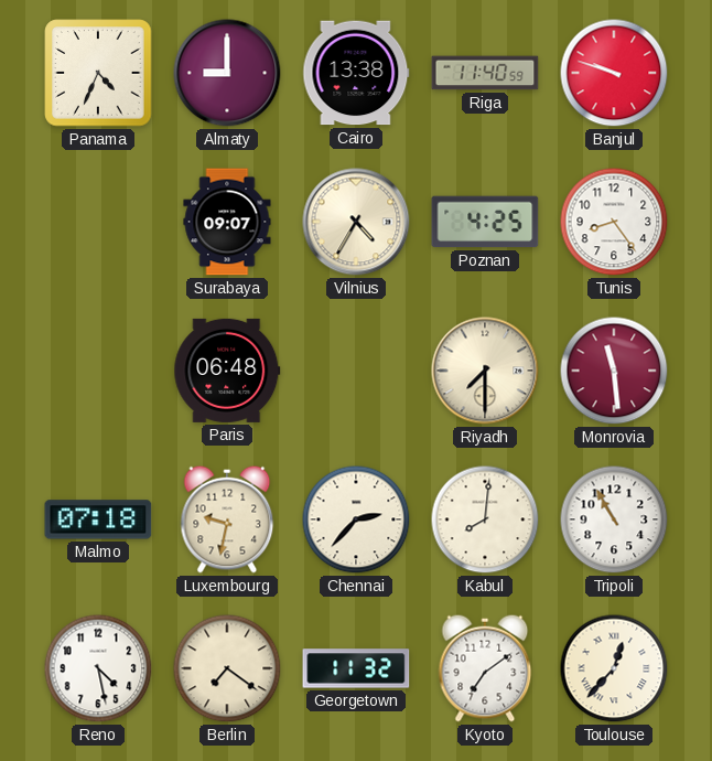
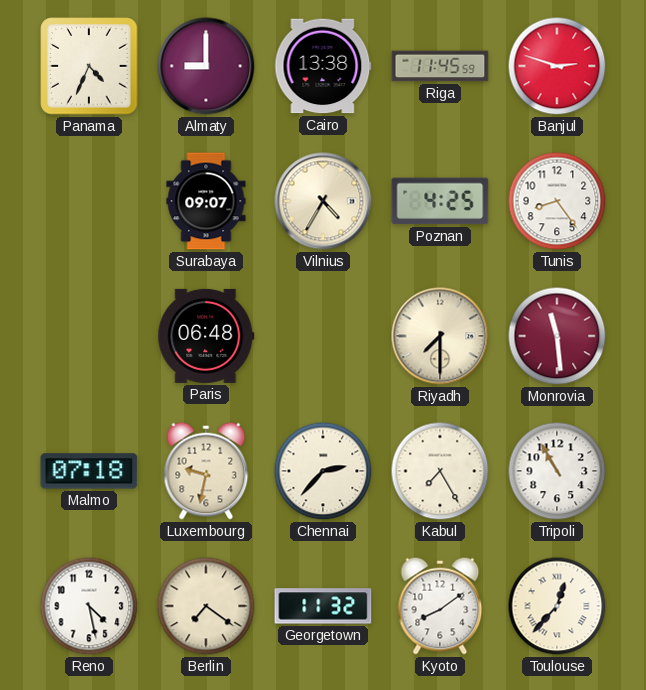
Riga: 11:40 -> 11:45 (440, 66)
Banjul: 9:48 -> 2:48 (557, 66)
Kabul: 8:01 -> 7:25 (440, 471)
Kyoto: 7:09 -> 8:09 (440, 606)
